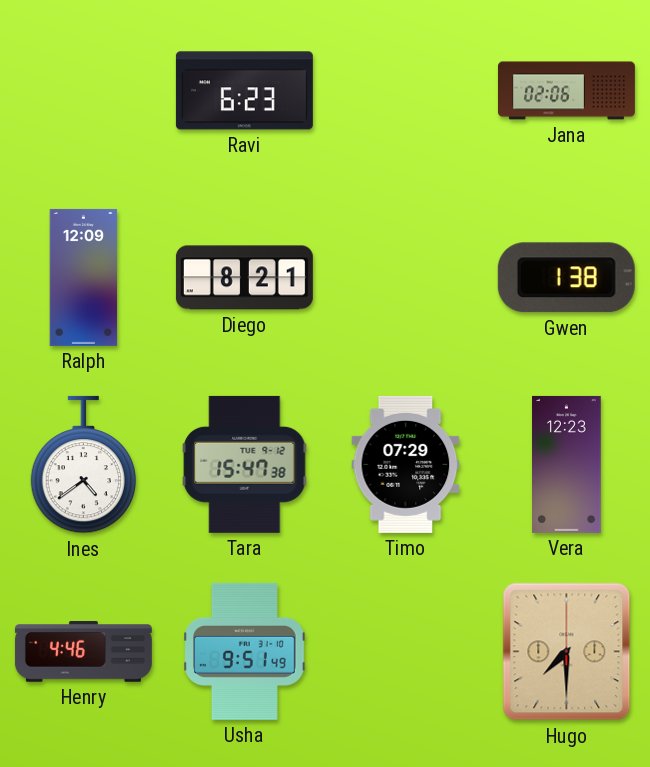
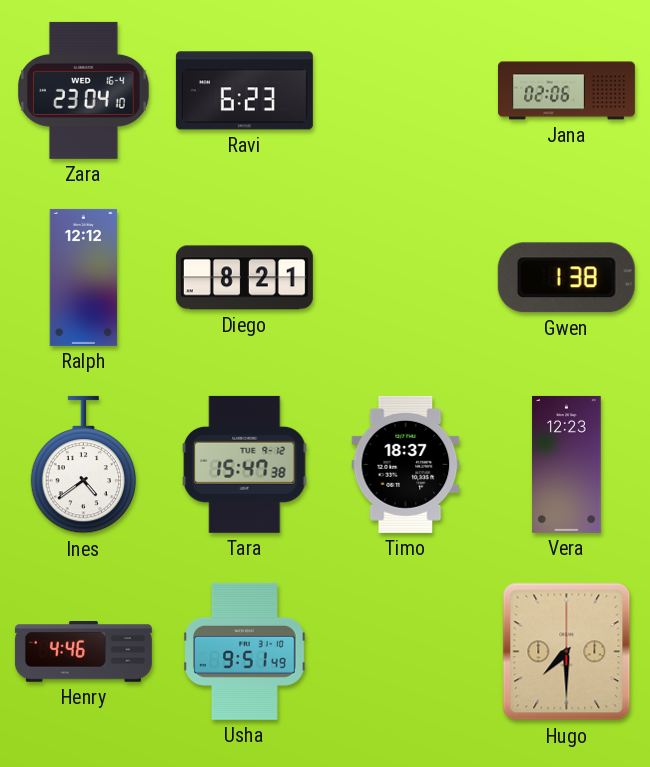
Zara: none -> 23:04 (84, 90)
Ralph: 12:09 -> 12:12 (84, 277)
Timo: 07:29 -> 18:37 (406, 464)
